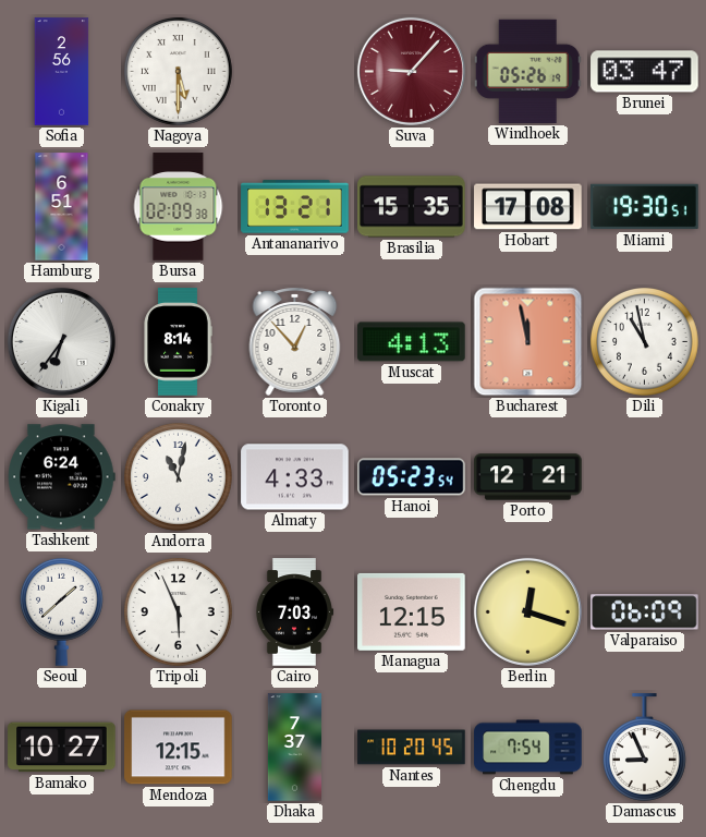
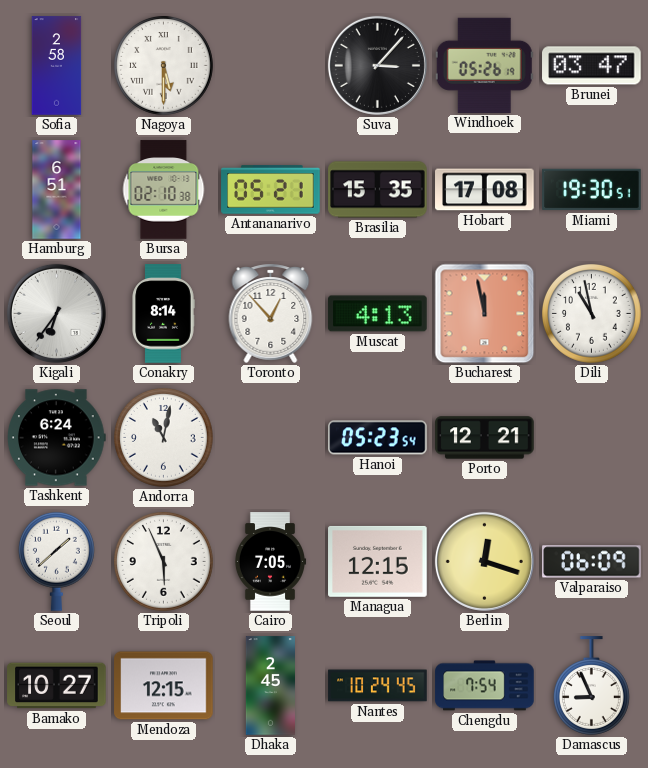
Sofia: 2:56 -> 2:58 (57, 66)
Suva: 9:07 -> 3:07 (377, 65)
Suva dial: burgundy -> black (377, 65)
Bursa: 02:09 -> 02:10 (164, 190)
Antananarivo: 13:21 -> 05:21 (271, 190)
Almaty: 4:33 -> none (295, 477)
Cairo: 7:03 -> 7:05 (270, 562)
Dhaka: 7:37 -> 2:45 (270, 686)
Nantes: 10:20 -> 10:24 (378, 686)
